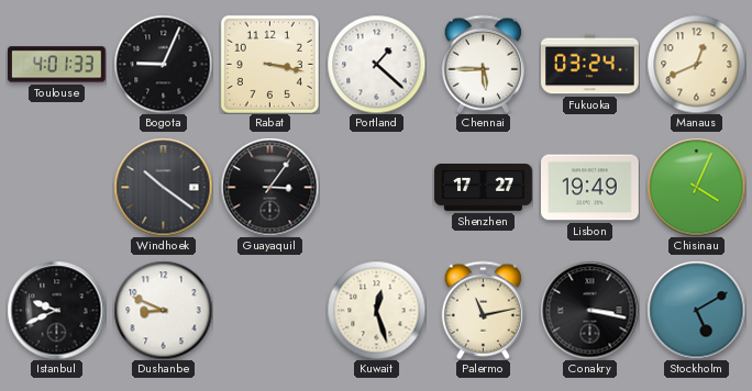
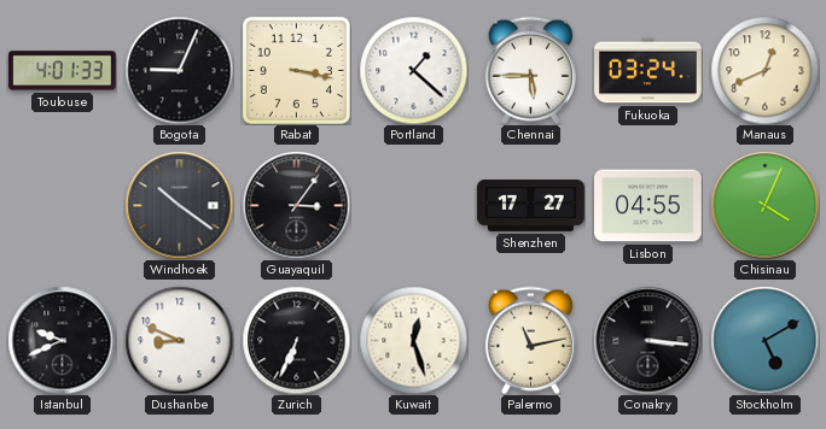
Lisbon: 19:49 -> 04:55 (648, 206)
Zurich: none -> 6:34 (296, 340)
Conakry: 3:17 -> 3:16 (647, 340)
